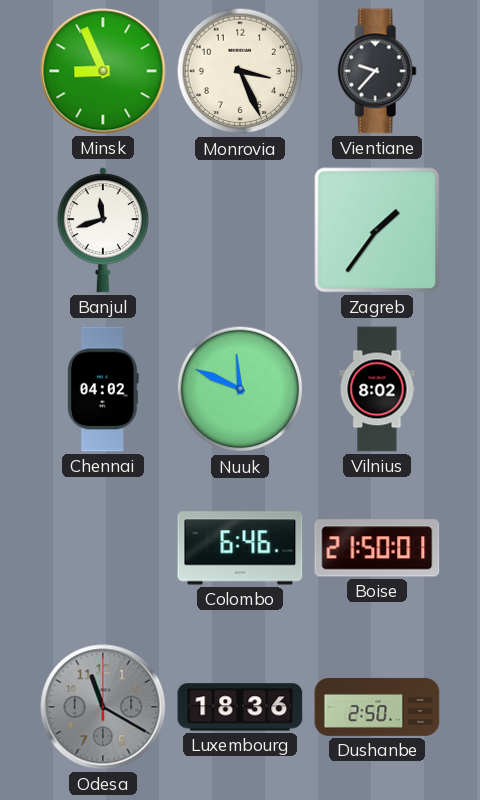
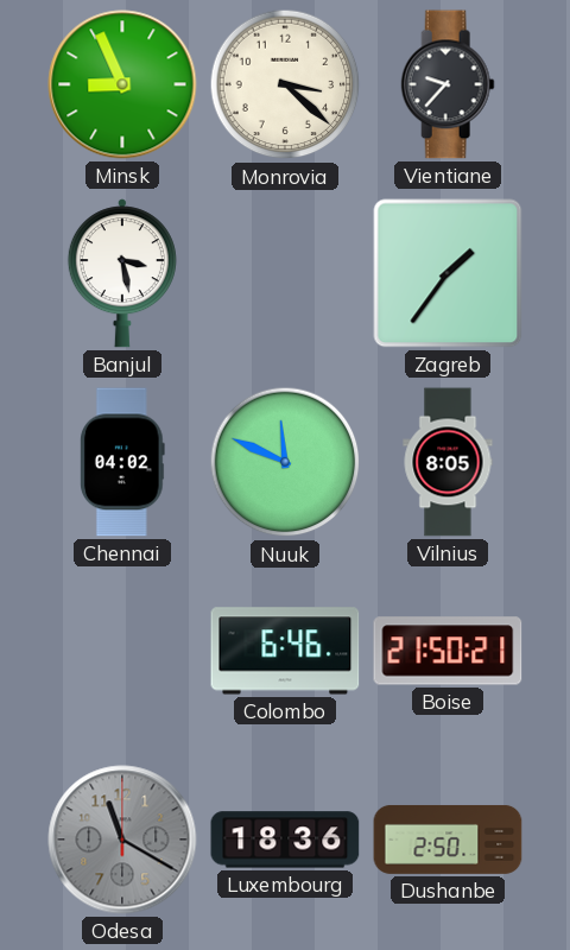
Monrovia: 3:26 -> 3:22 (285, 84)
Banjul: 11:42 -> 3:28 (122, 273)
Vilnius: 8:02 -> 8:05 (448, 462)
Boise: 21:50:01 -> 21:50:21 (448, 651)
